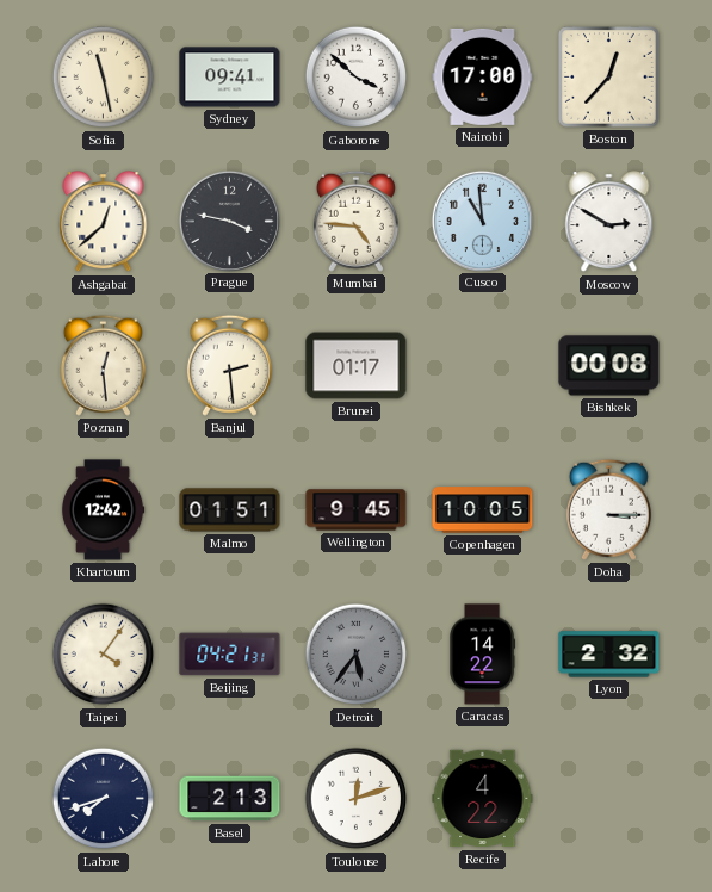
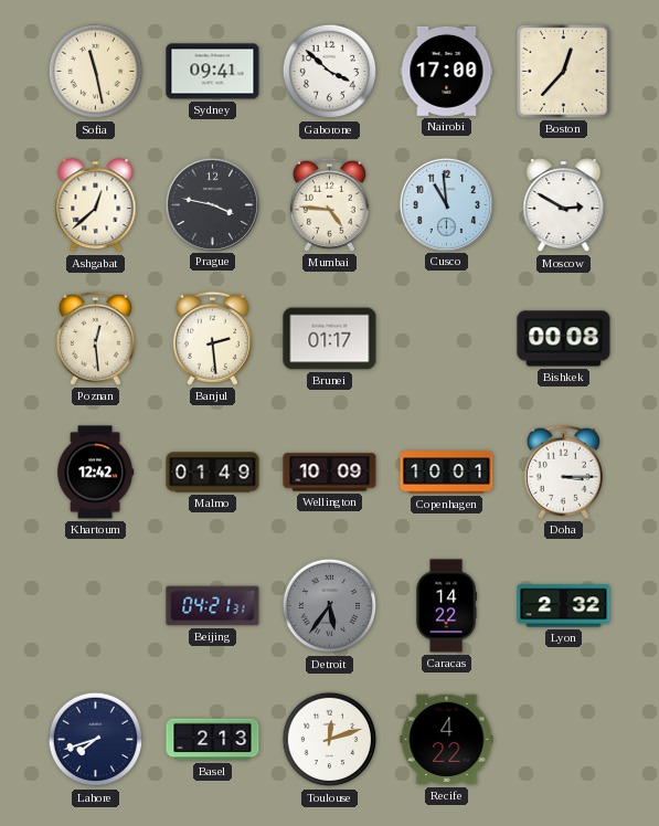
Malmo: 01:51 -> 01:49 (213, 473)
Wellington: 9:45 -> 10:09 (330, 473)
Copenhagen: 10:05 -> 10:01 (447, 473)
Taipei: 4:06 -> none (104, 655)
